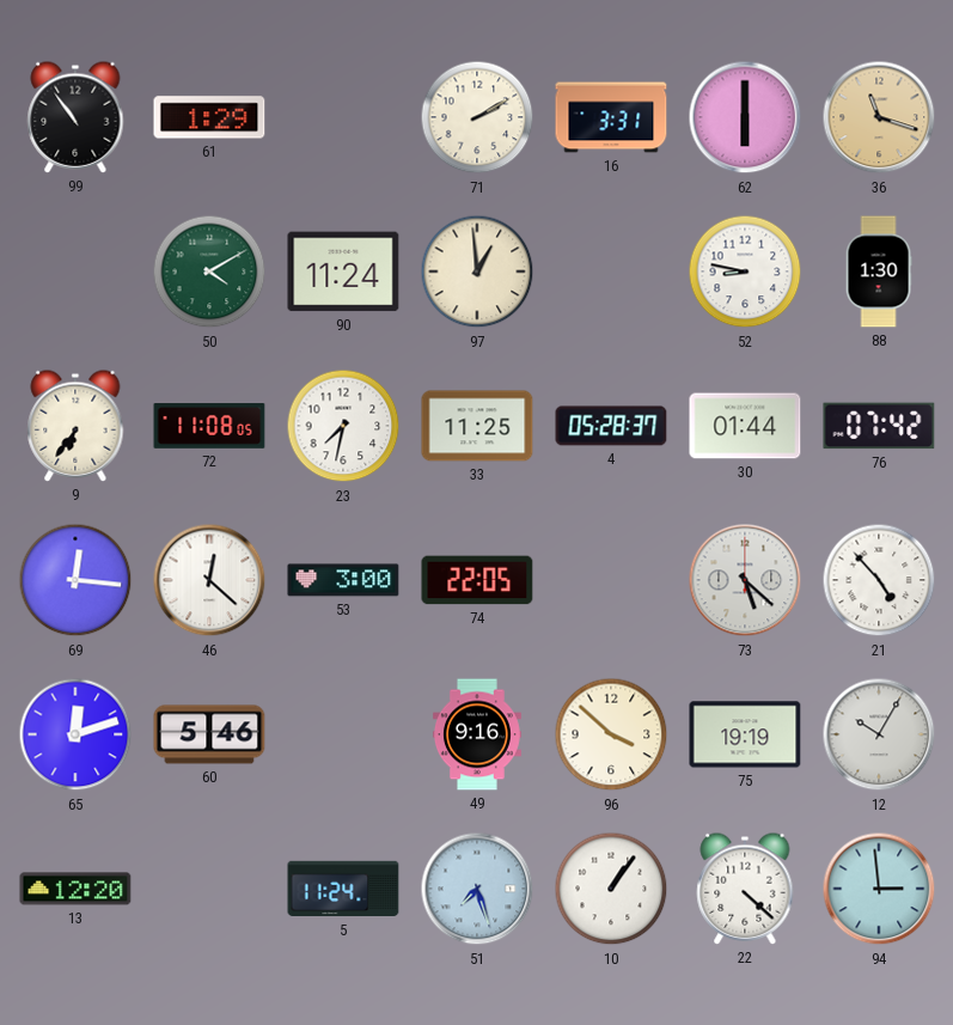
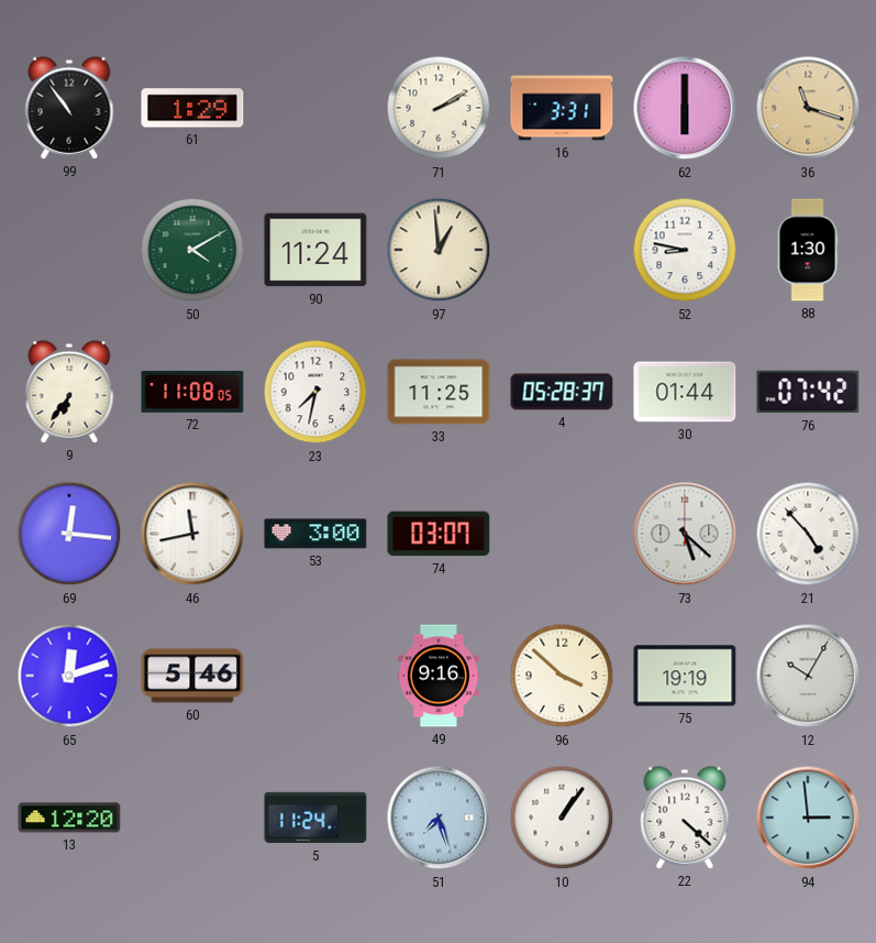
46: 12:22 -> 11:43 (192, 534)
74: 22:05 -> 03:07 (439, 534)
